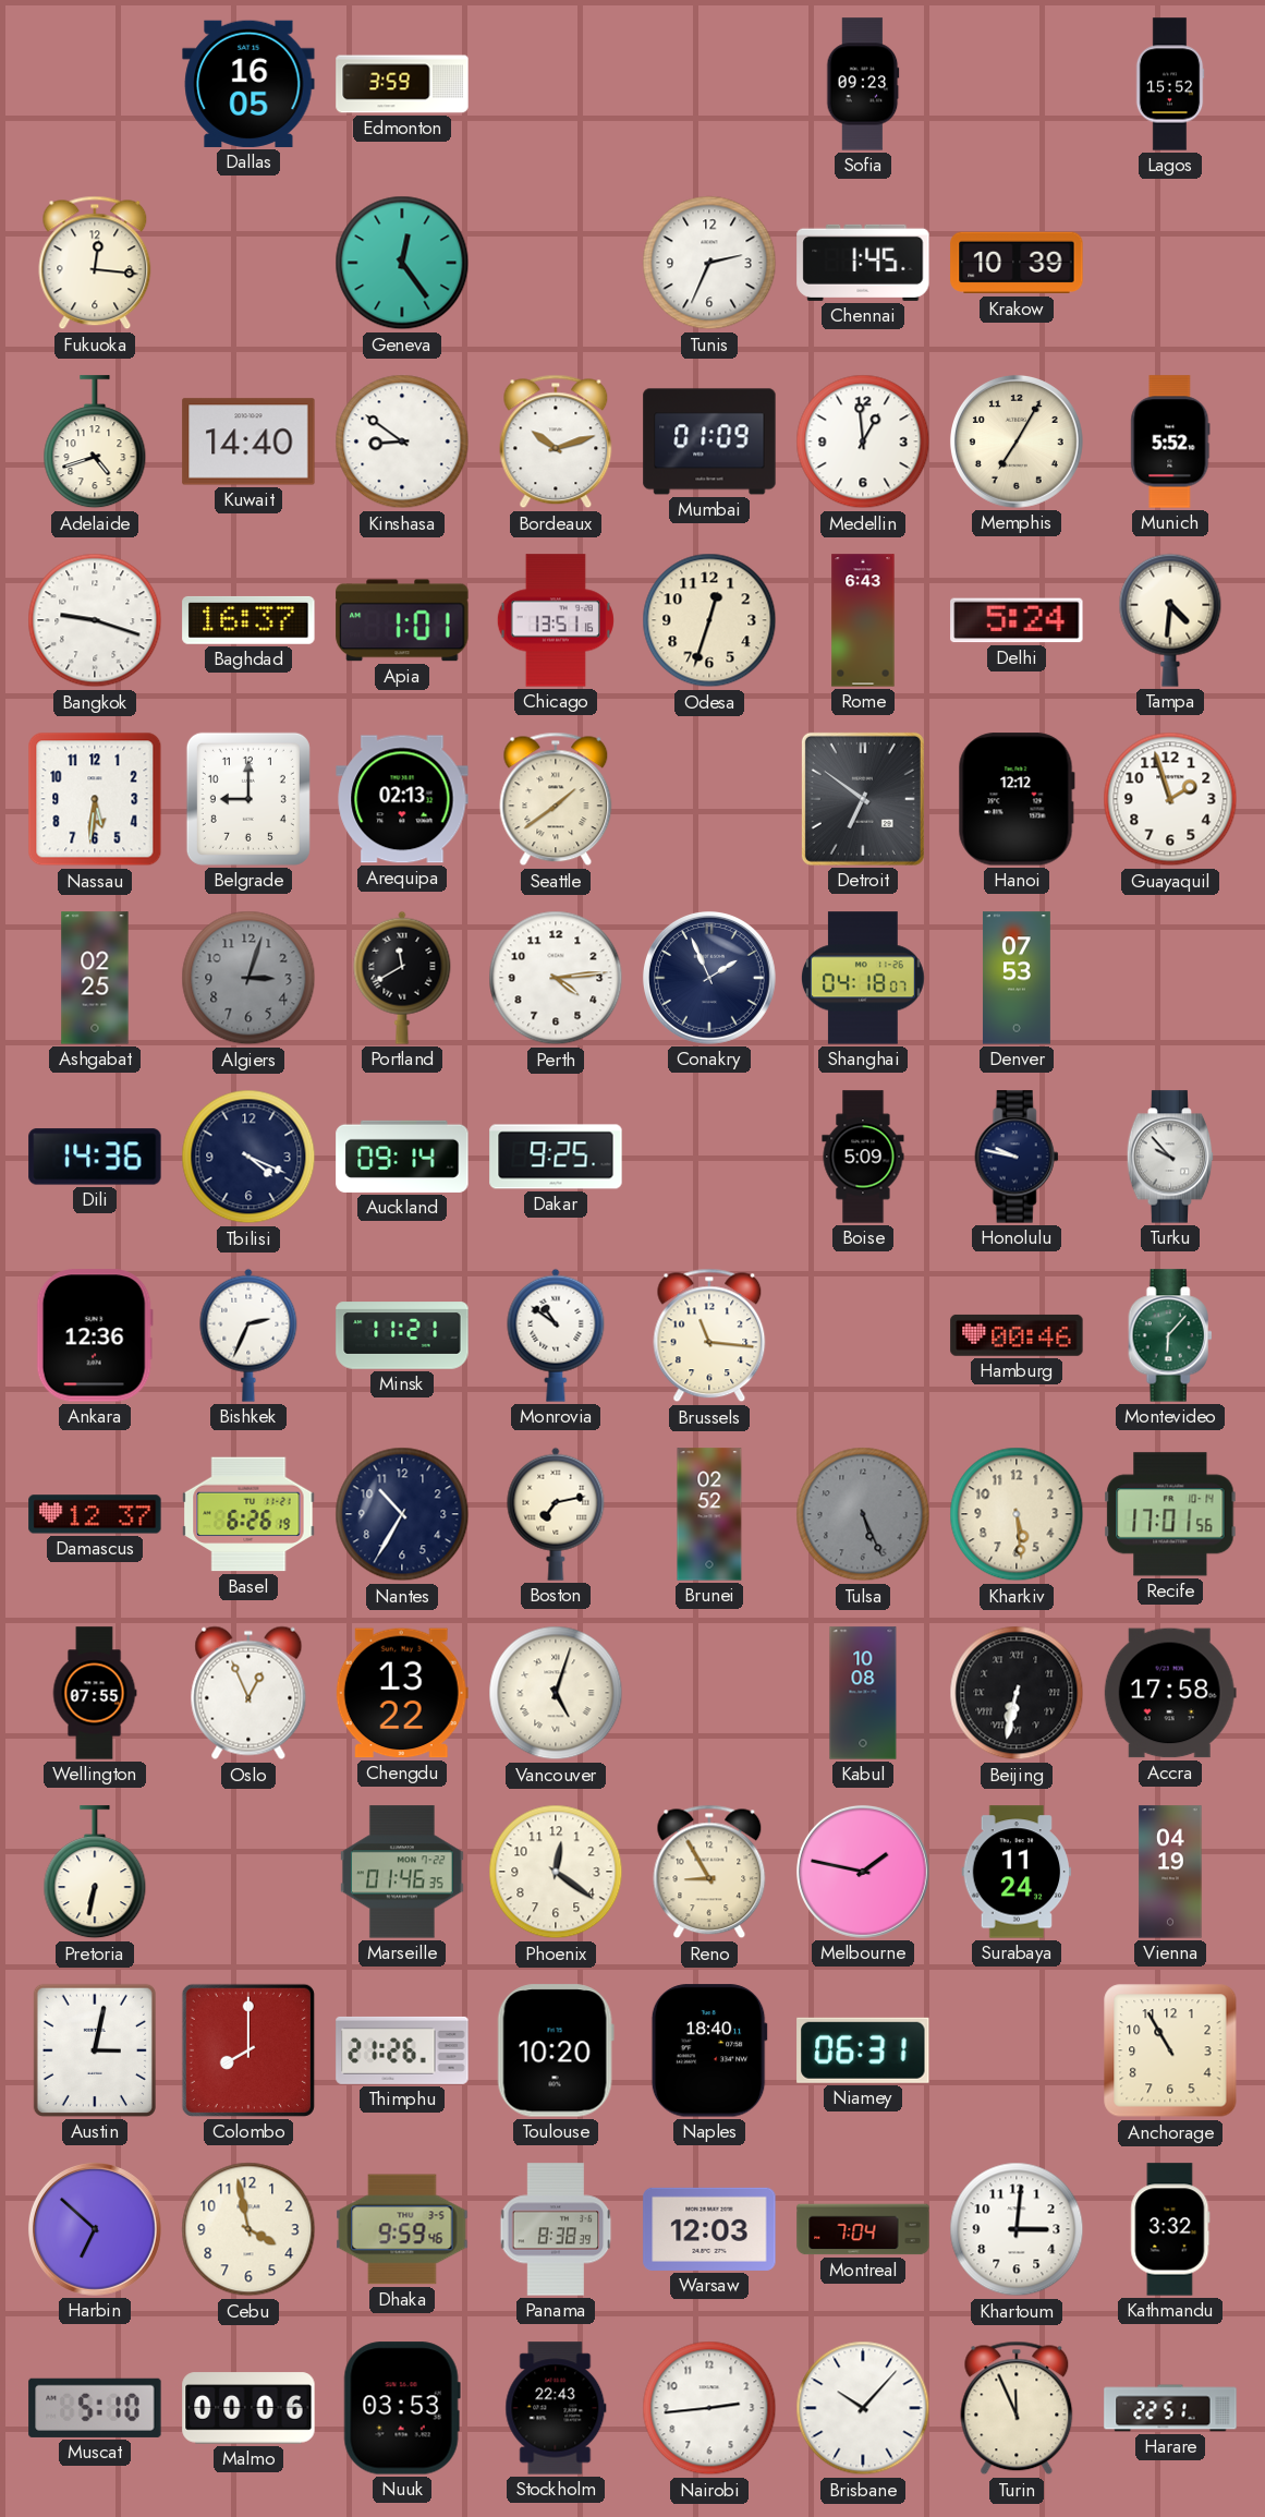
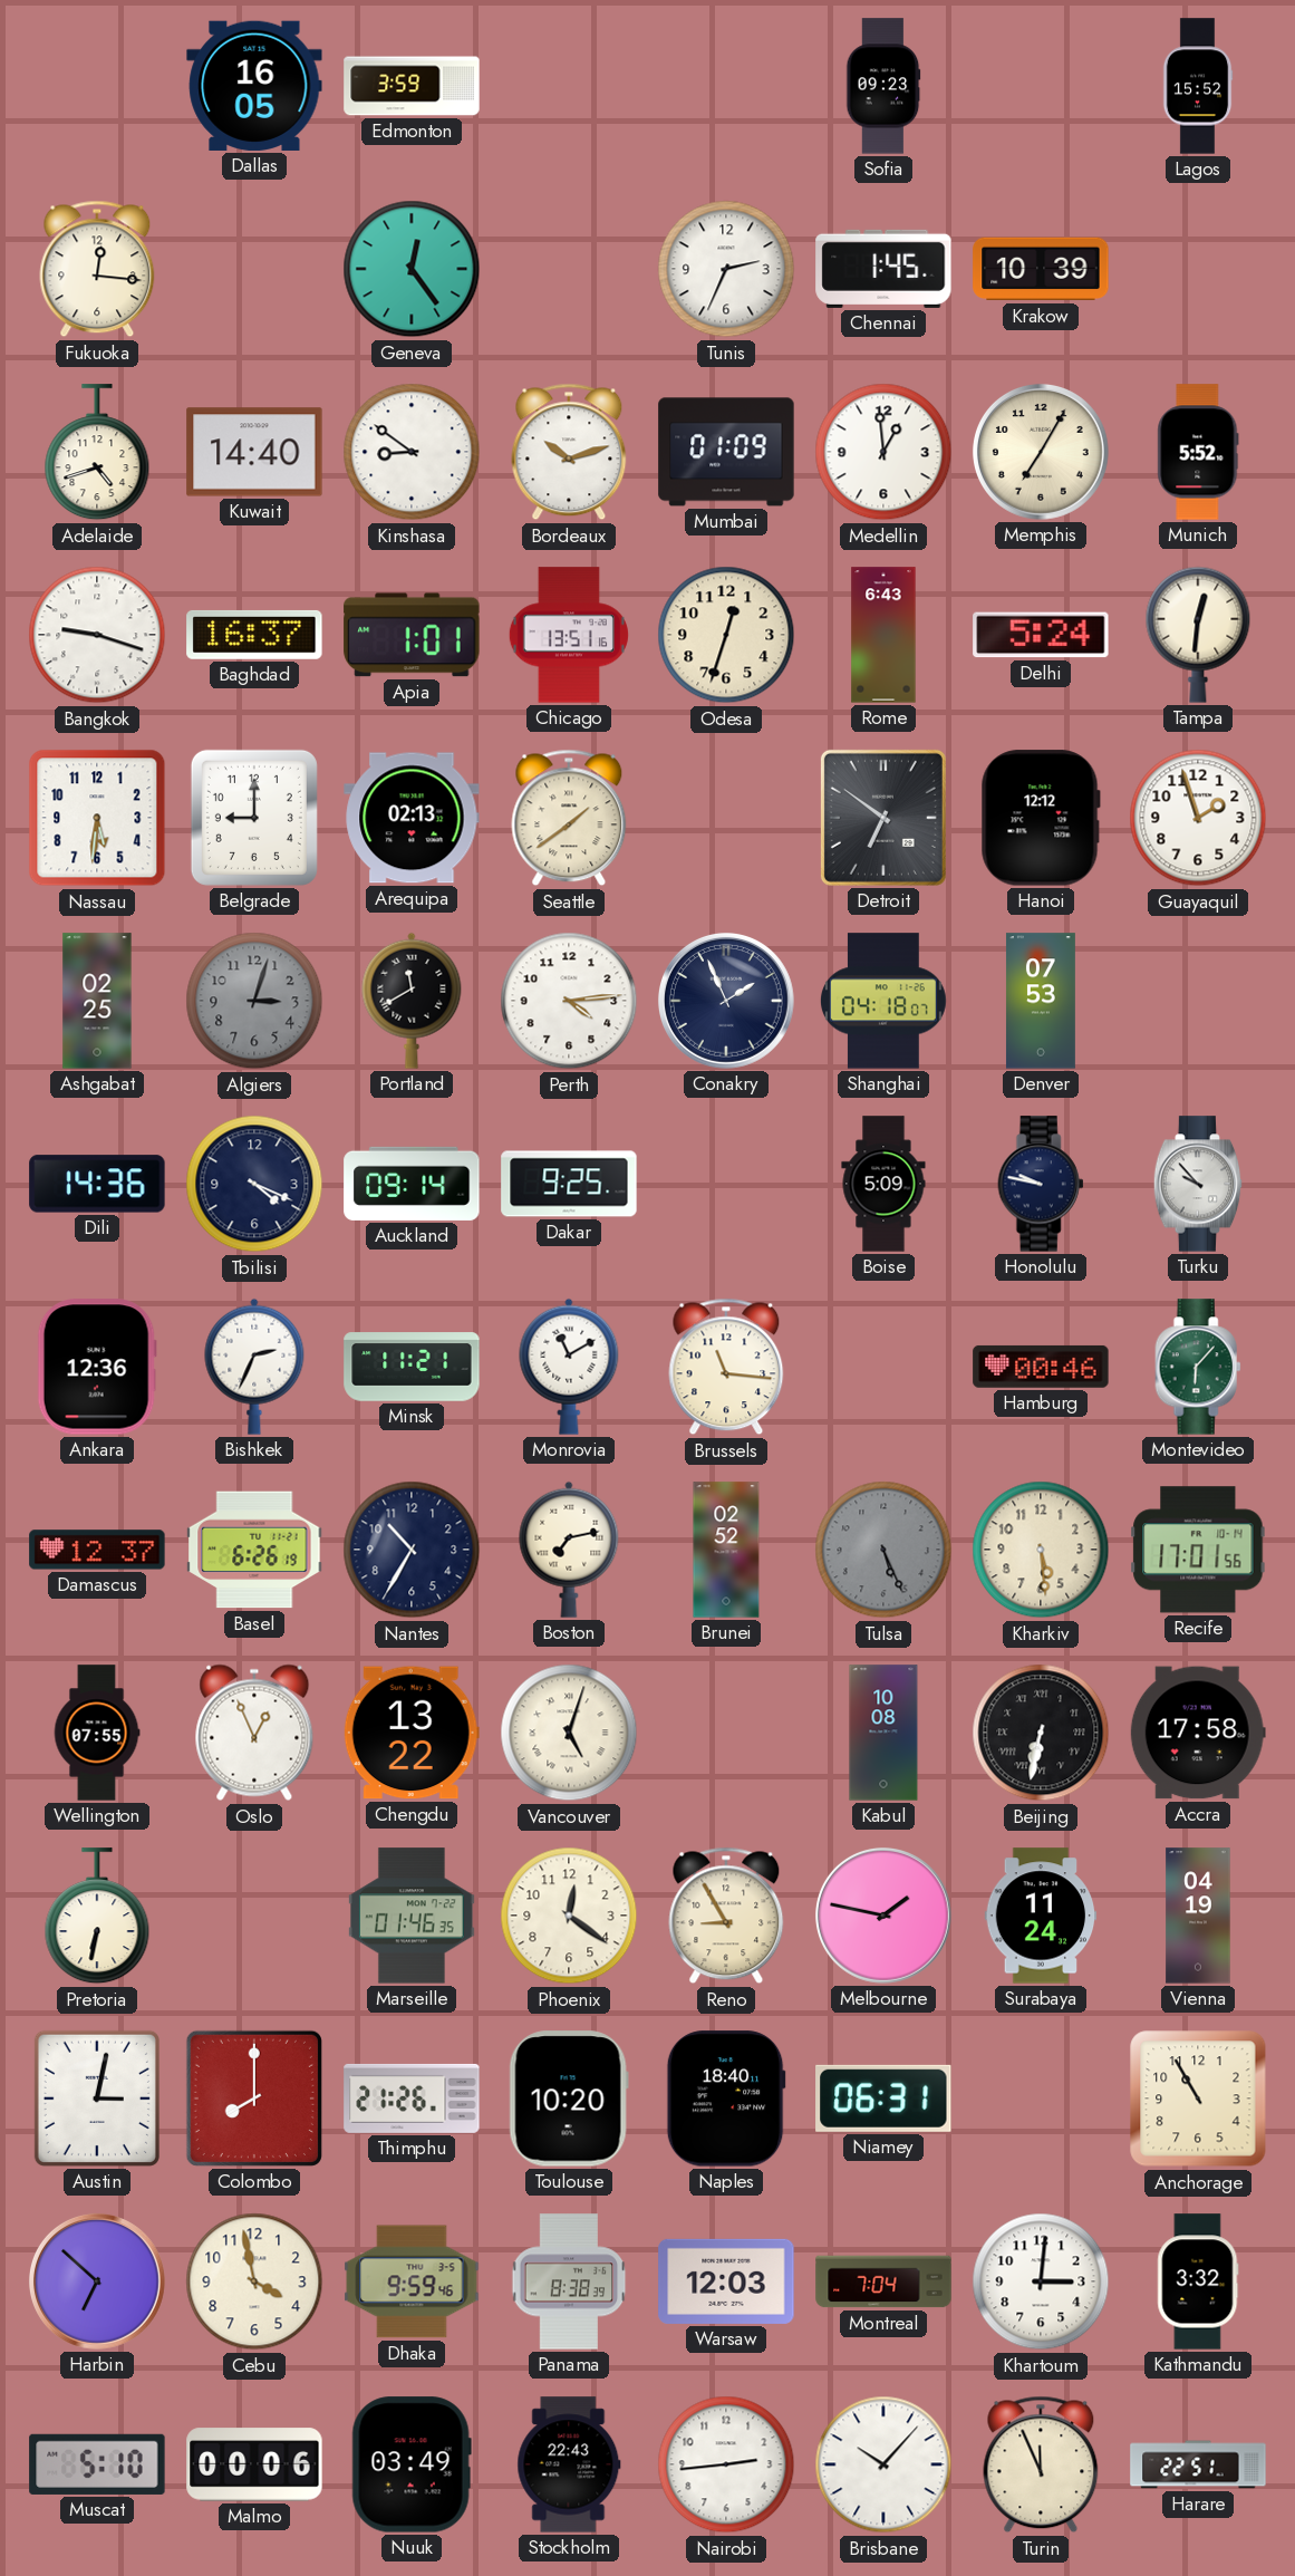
Tampa: 4:31 -> 12:31 (1198, 635)
Monrovia: 10:51 -> 11:10 (569, 1367)
Nuuk: 03:53 -> 03:49 (412, 2464)
